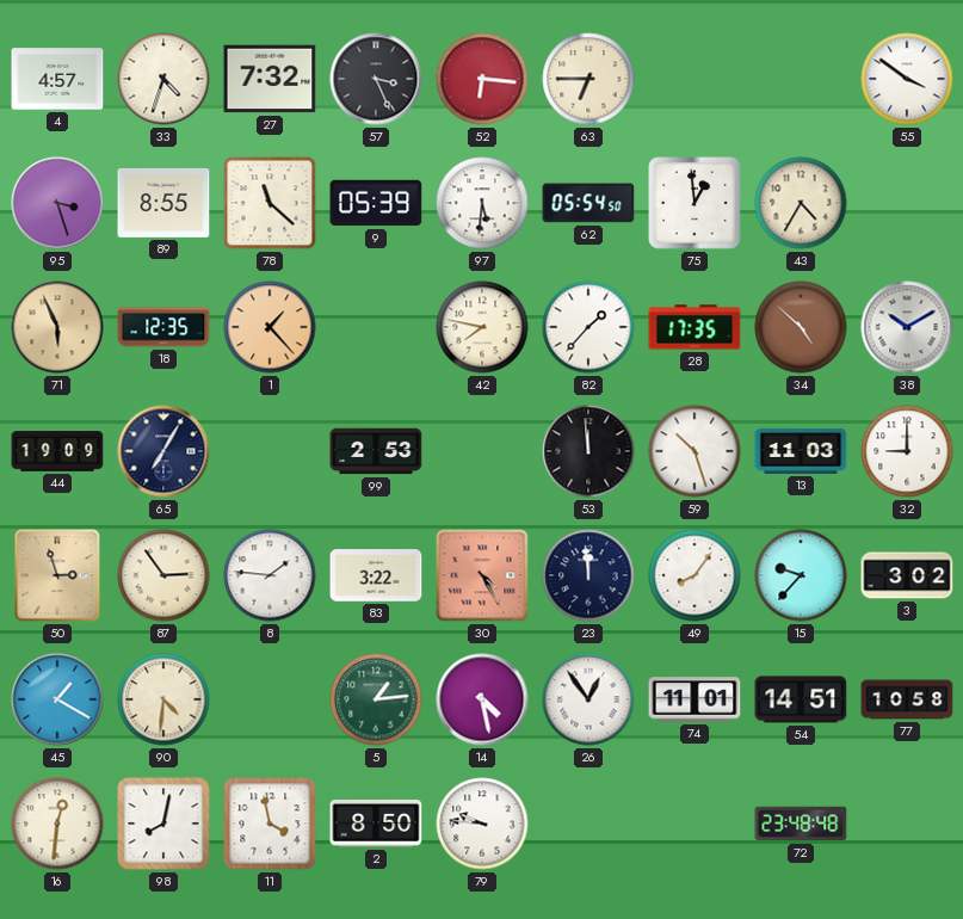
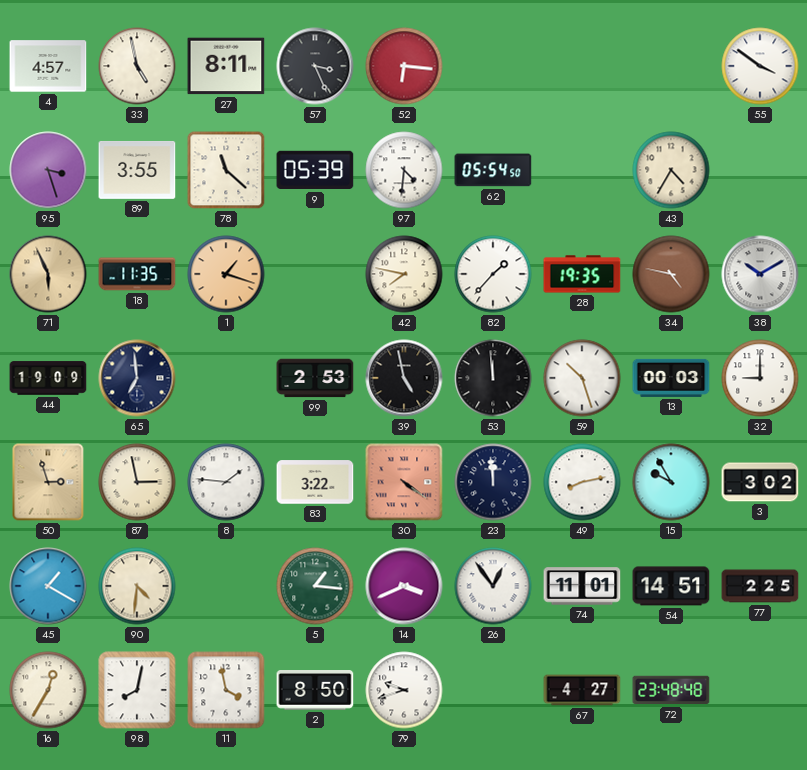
33: 4:33 -> 4:58 (137, 66)
27: 7:32 -> 8:11 (226, 66)
63: 6:45 -> none (588, 79)
89: 8:55 -> 3:55 (137, 170)
97: 5:31 -> 4:31 (404, 170)
75: 12:59 -> none (695, 203)
18: 12:35 -> 11:35 (137, 274)
1: 1:23 -> 1:18 (226, 274)
28: 17:35 -> 19:35 (582, 274)
34: 4:52 -> 4:47 (671, 274)
65: 7:05 -> 6:59 (137, 378)
39: none -> 4:58 (404, 378)
13: 11:03 -> 00:03 (671, 378)
87: 2:54 -> 2:58 (137, 482)
30: 4:25 -> 4:21 (404, 482)
49: 8:06 -> 8:13 (582, 482)
15: 9:37 -> 9:55 (671, 482)
5: 1:14 -> 1:16 (315, 586)
14: 4:28 -> 3:41 (404, 586)
77: 10:58 -> 2:25 (760, 586)
16: 12:31 -> 12:35 (48, 690)
79: 9:46 -> 9:42 (404, 690)
67: none -> 4:27 (582, 690)
